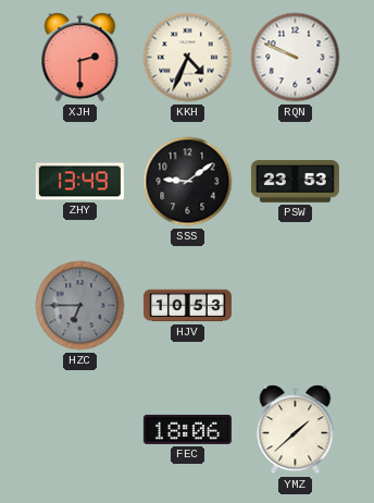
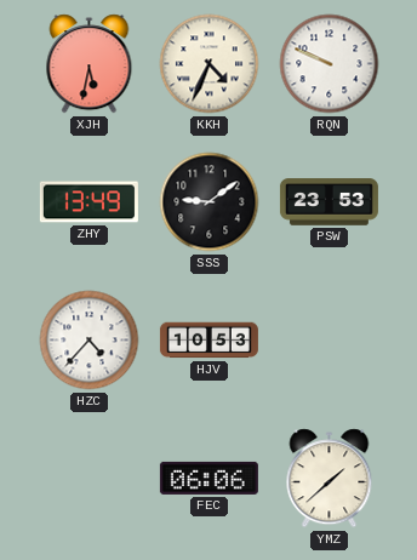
XJH: 2:30 -> 5:32 (90, 64)
HZC: 6:45 -> 4:37 (90, 341)
HZC dial: grey -> white (90, 341)
FEC: 18:06 -> 06:06 (208, 478)
